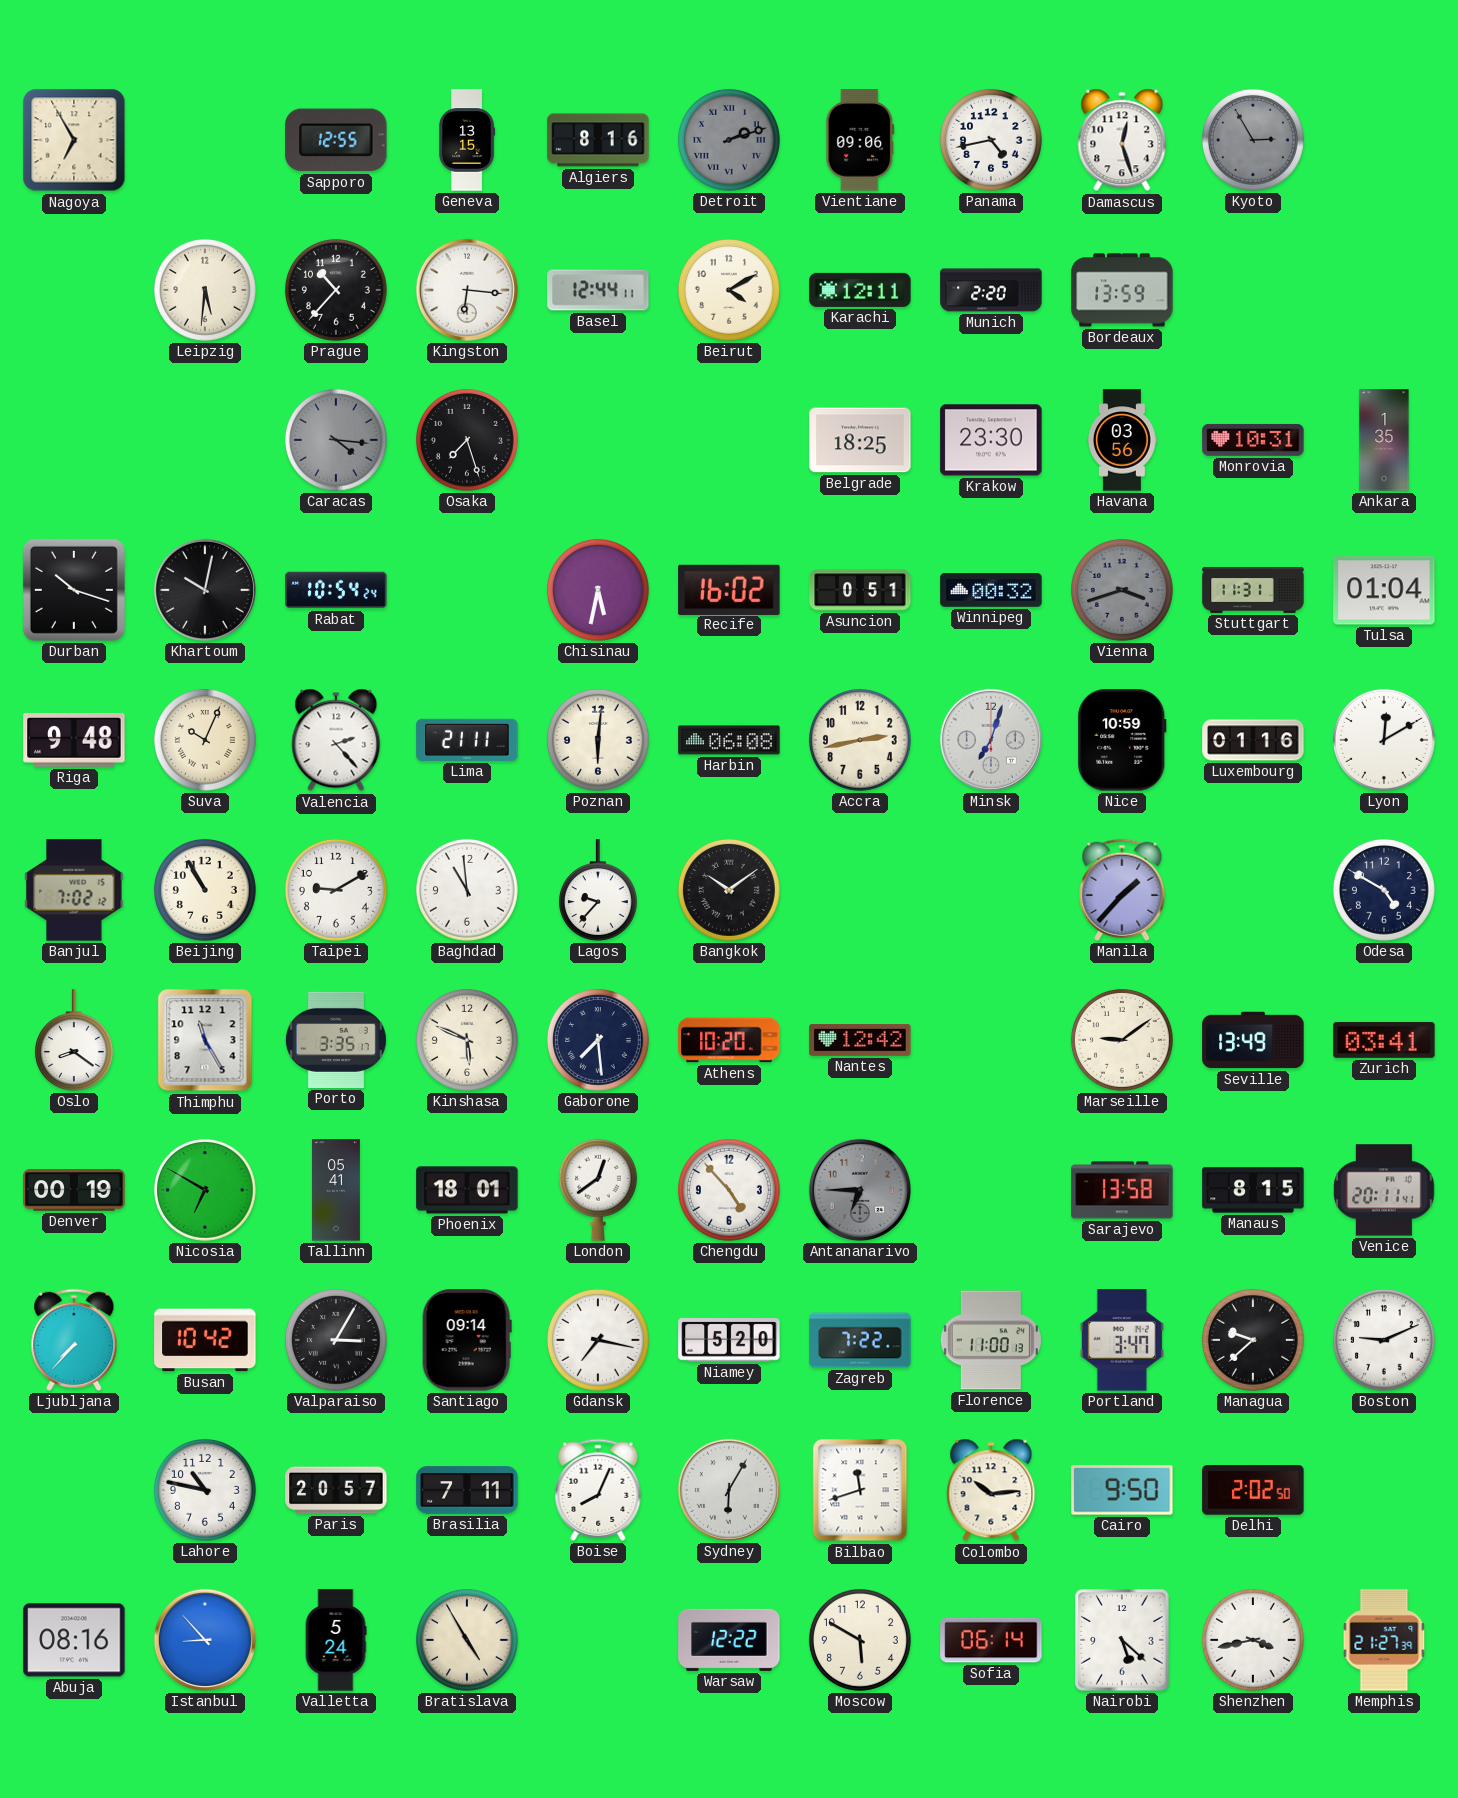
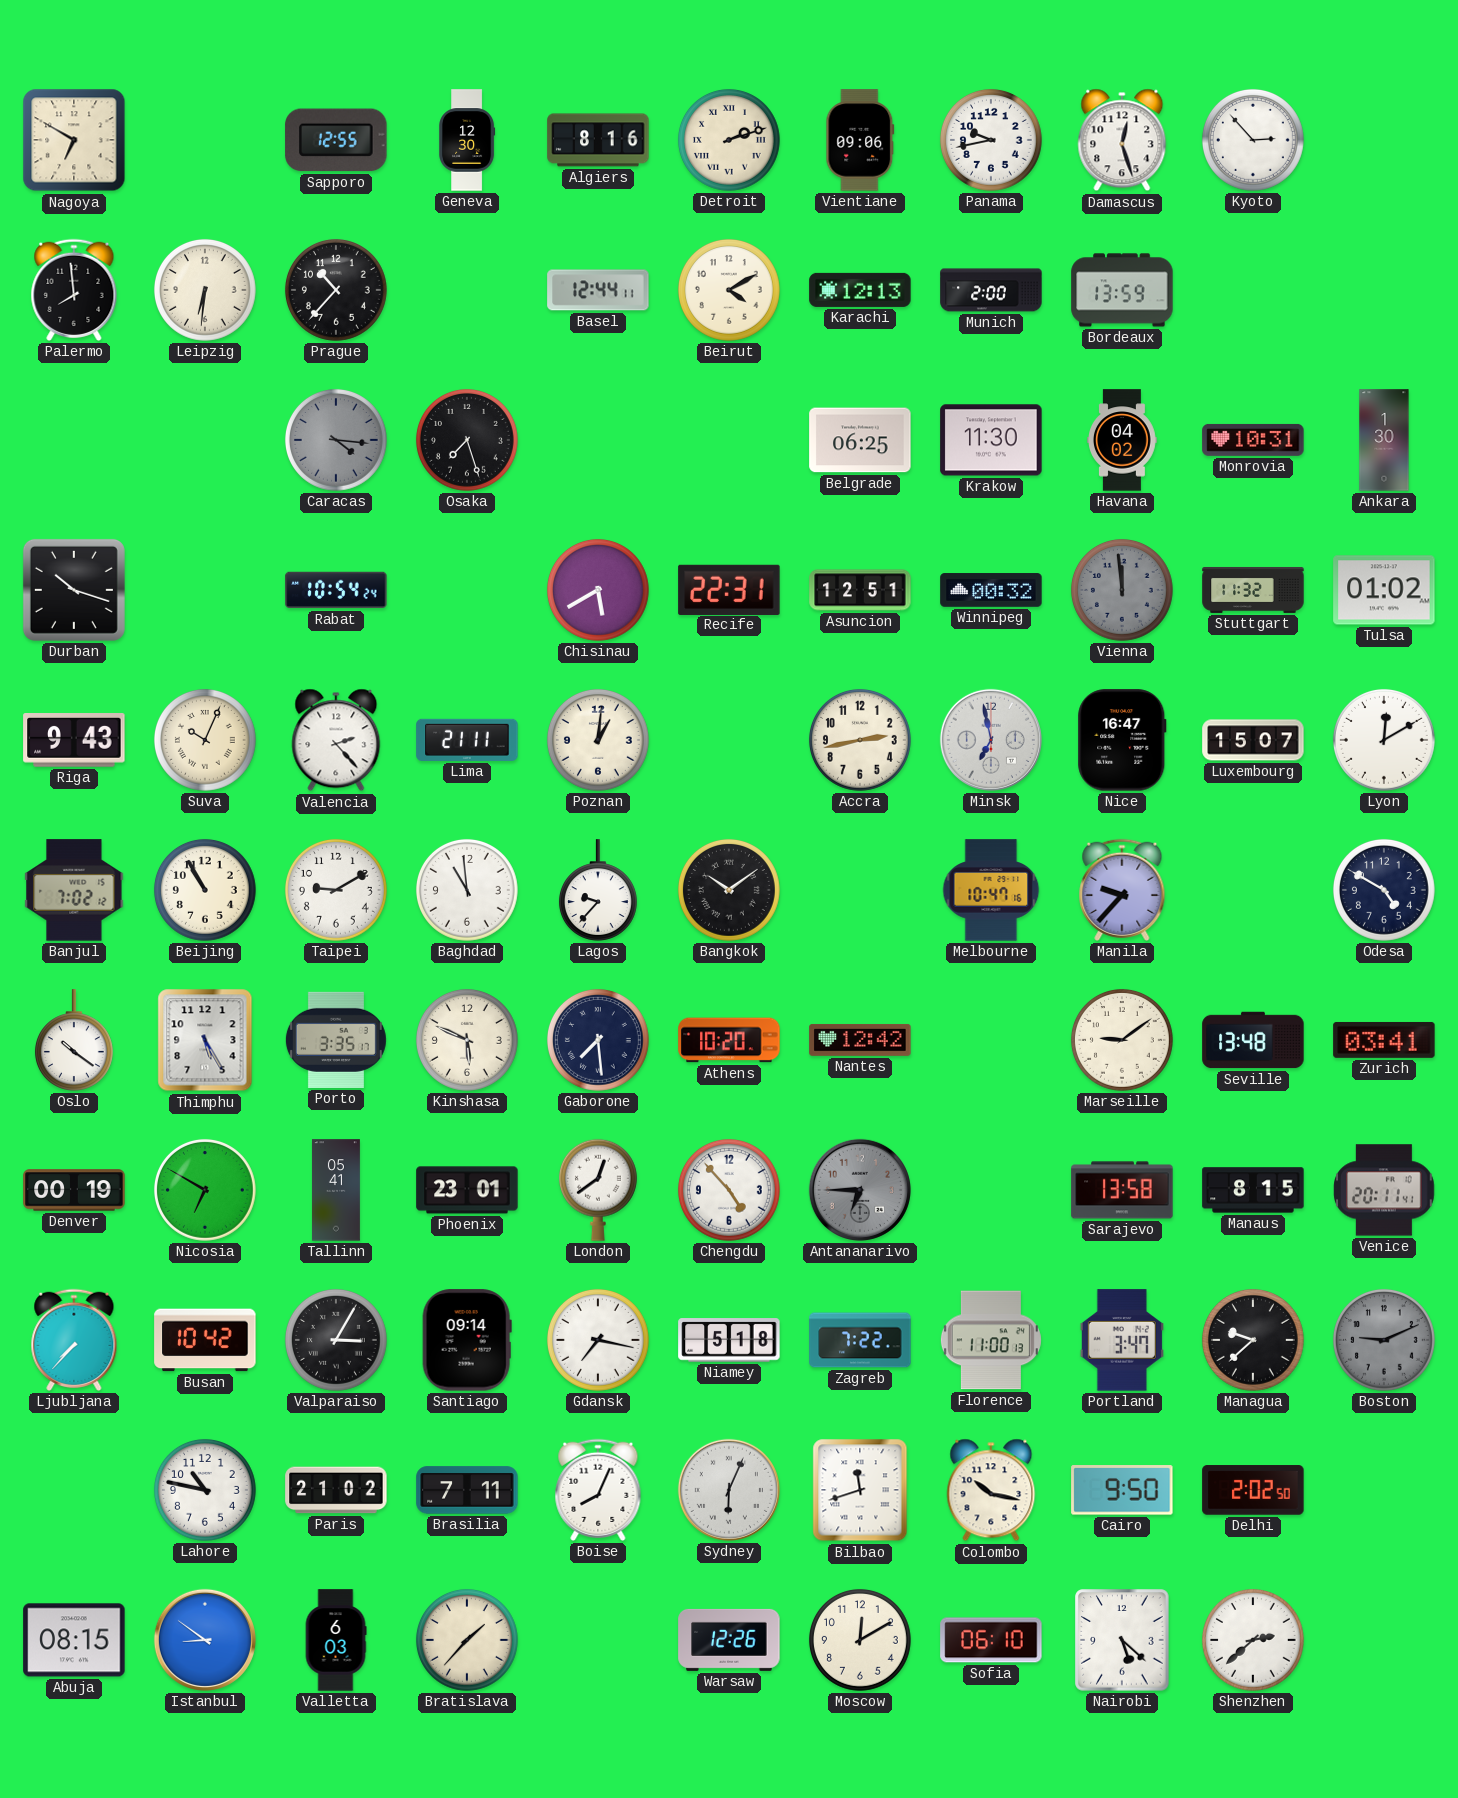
Nagoya: 6:55 -> 6:50 (74, 140)
Geneva: 13:15 -> 12:30 (468, 140)
Detroit dial: grey -> cream (729, 140)
Panama: 4:43 -> 9:43 (991, 140)
Kyoto: 2:55 -> 2:53 (1253, 140)
Kyoto dial: grey -> white (1253, 140)
Palermo: none -> 7:59 (74, 290)
Leipzig: 5:31 -> 6:31 (205, 290)
Kingston: 6:16 -> none (467, 290)
Karachi: 12:11 -> 12:13 (860, 290)
Munich: 2:20 -> 2:00 (991, 290)
Belgrade: 18:25 -> 06:25 (860, 440)
Krakow: 23:30 -> 11:30 (991, 440)
Havana: 03:56 -> 04:02 (1123, 440)
Ankara: 1:35 -> 1:30 (1384, 440)
Khartoum: 10:02 -> none (205, 590)
Chisinau: 5:32 -> 5:40 (598, 590)
Recife: 16:02 -> 22:31 (729, 589)
Asuncion: 0:51 -> 12:51 (860, 590)
Vienna: 3:42 -> 11:59 (1122, 590)
Stuttgart: 11:31 -> 11:32 (1253, 590)
Tulsa: 01:04 -> 01:02 (1384, 590)
Riga: 9:48 -> 9:43 (74, 741)
Poznan: 6:01 -> 1:01 (598, 740)
Harbin: 06:08 -> none (729, 740)
Minsk: 7:03 -> 6:58 (991, 740)
Nice: 10:59 -> 16:47 (1122, 740)
Luxembourg: 01:16 -> 15:07 (1253, 740)
Melbourne: none -> 10:47 (991, 890)
Manila: 1:37 -> 9:37 (1122, 890)
Oslo: 8:21 -> 10:21 (74, 1040)
Thimphu: 11:25 -> 5:25 (205, 1040)
Seville: 13:49 -> 13:48 (1253, 1040)
Phoenix: 18:01 -> 23:01 (467, 1190)
Niamey: 5:20 -> 5:18 (729, 1340)
Boston dial: white -> grey (1384, 1340)
Paris: 20:57 -> 21:02 (336, 1490)
Sydney: 6:05 -> 6:04 (729, 1490)
Colombo: 10:14 -> 10:17 (991, 1490)
Abuja: 08:16 -> 08:15 (74, 1640)
Istanbul: 8:53 -> 8:51 (205, 1640)
Valletta: 5:24 -> 6:03 (336, 1640)
Bratislava: 4:55 -> 1:37 (467, 1640)
Warsaw: 12:22 -> 12:26 (729, 1640)
Moscow: 5:50 -> 12:10 (860, 1640)
Sofia: 06:14 -> 06:10 (991, 1640)
Shenzhen: 3:43 -> 2:38 (1253, 1640)
Memphis: 21:27 -> none (1384, 1640)
